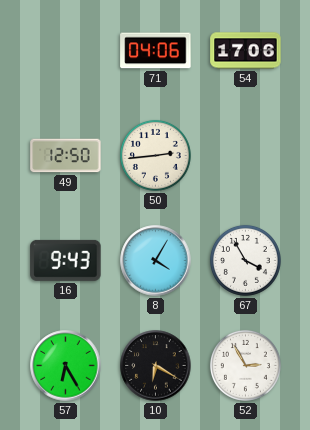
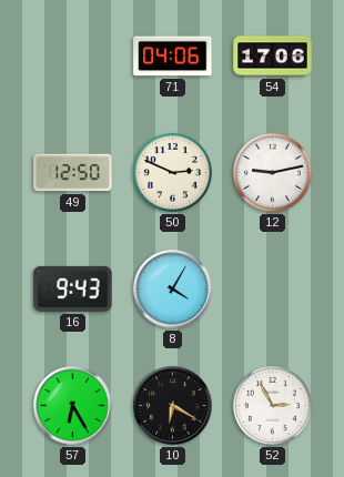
50: 2:44 -> 2:49 (172, 172)
12: none -> 9:13 (272, 172)
67: 3:55 -> none (245, 260)
